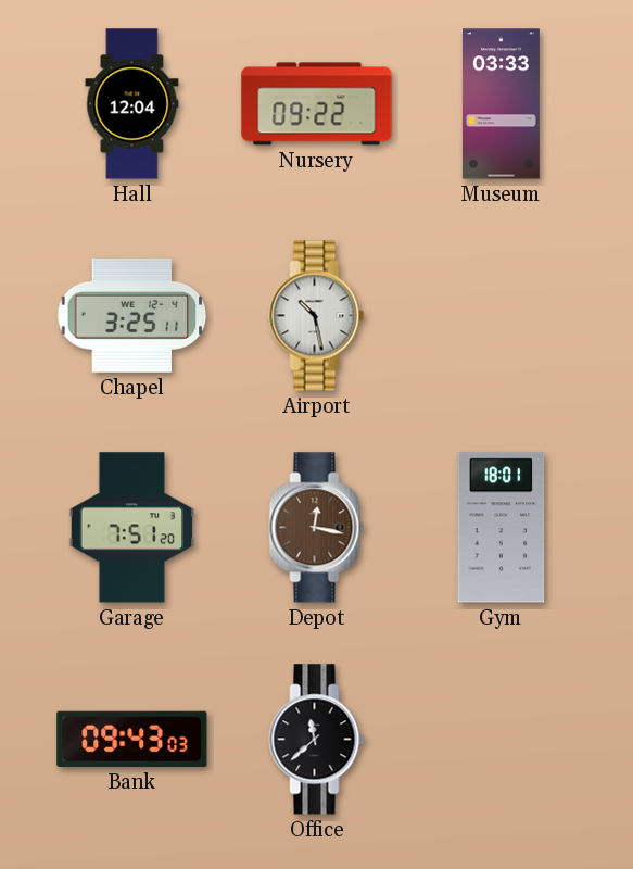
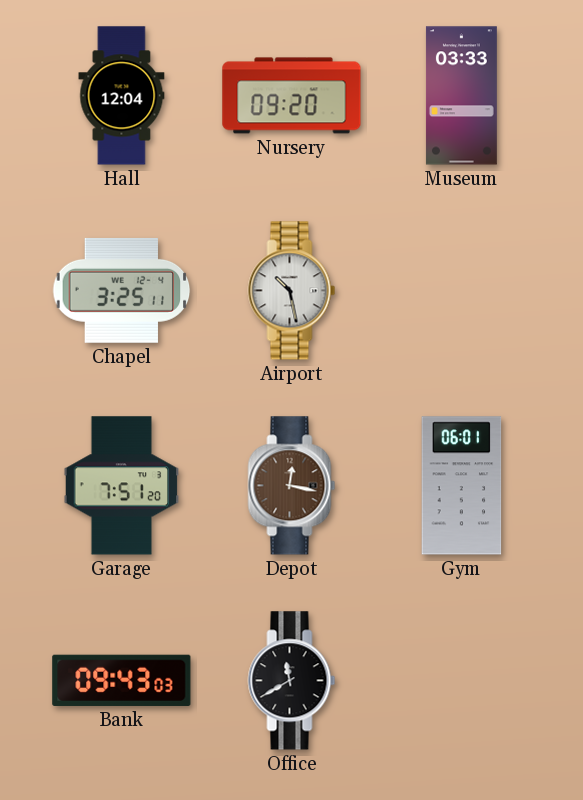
Nursery: 09:22 -> 09:20 (292, 96)
Gym: 18:01 -> 06:01 (462, 486)
Office: 11:38 -> 11:40 (292, 681)
